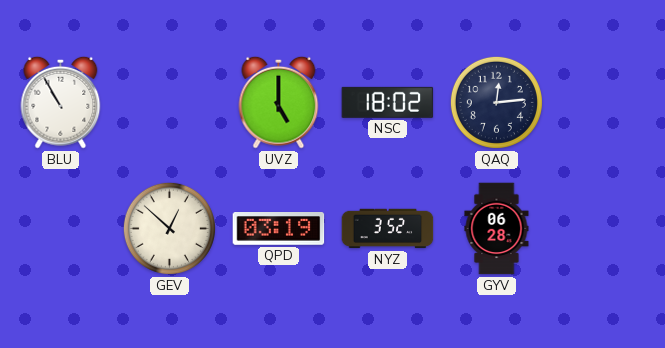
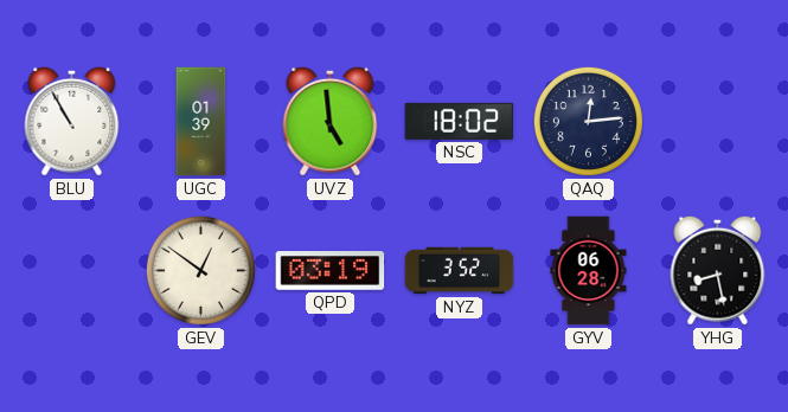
UGC: none -> 01:39 (201, 122)
UVZ: 5:00 -> 4:59 (331, 121)
GEV: 12:52 -> 12:51 (200, 270)
YHG: none -> 8:28 (718, 270)
